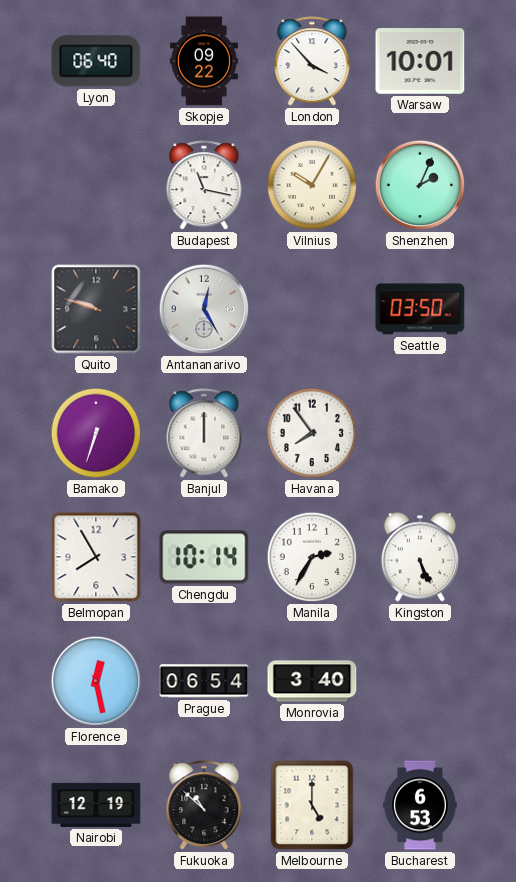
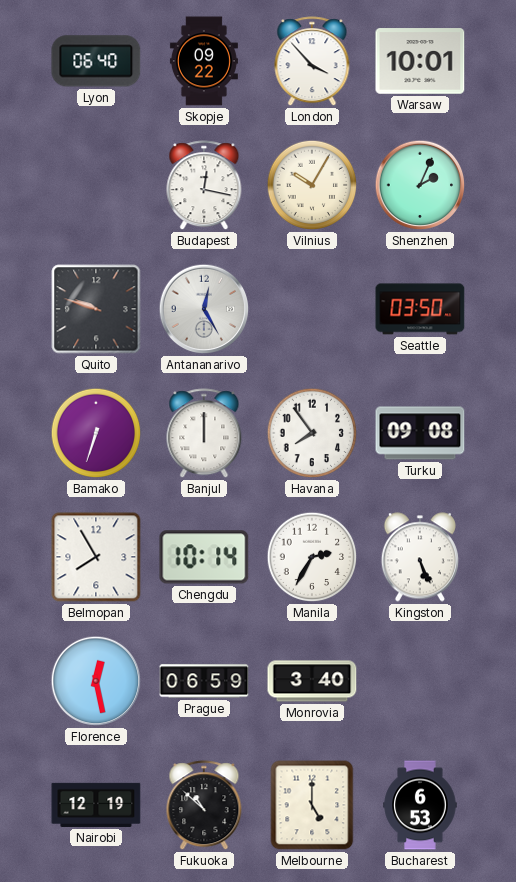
Budapest: 11:17 -> 12:17 (204, 186)
Turku: none -> 09:08 (420, 433)
Prague: 06:54 -> 06:59 (204, 681)
